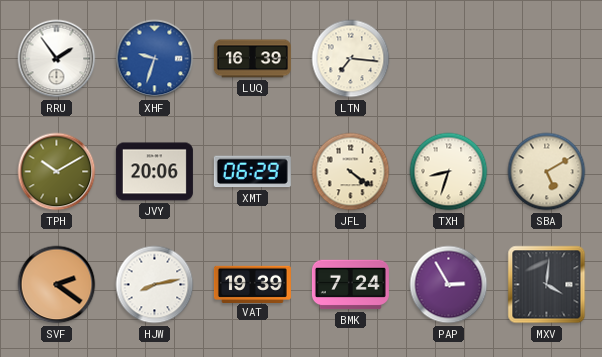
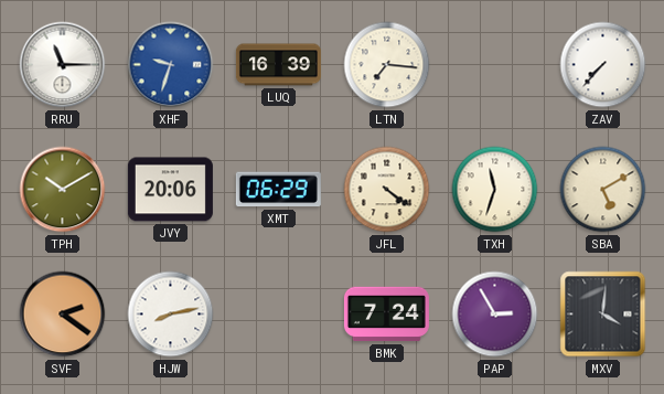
RRU: 1:54 -> 11:15 (63, 65)
ZAV: none -> 7:37 (603, 65)
TXH: 8:33 -> 11:33 (495, 190)
VAT: 19:39 -> none (252, 284)
